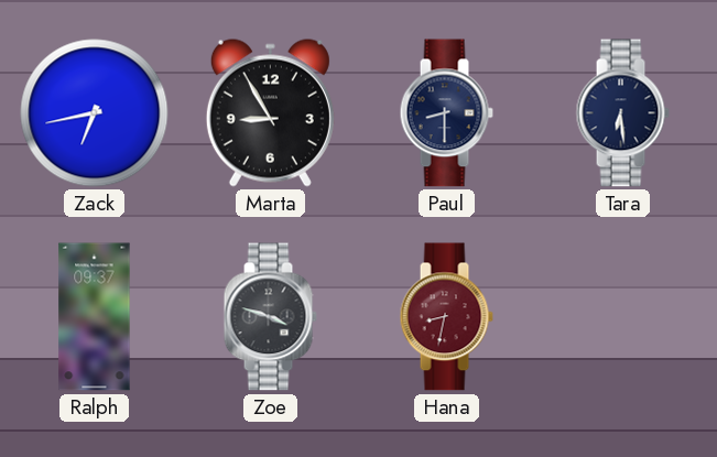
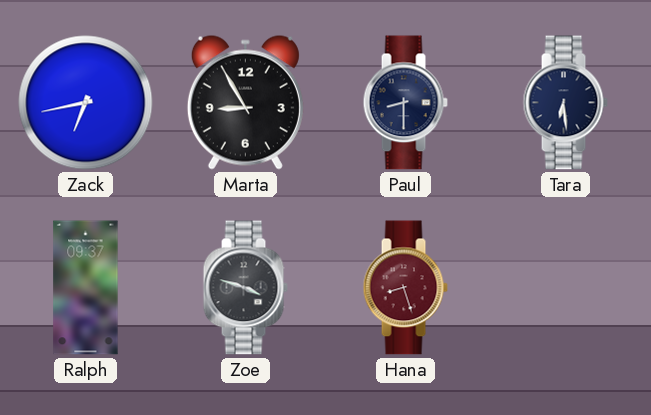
Hana: 8:32 -> 8:27 (405, 288)
